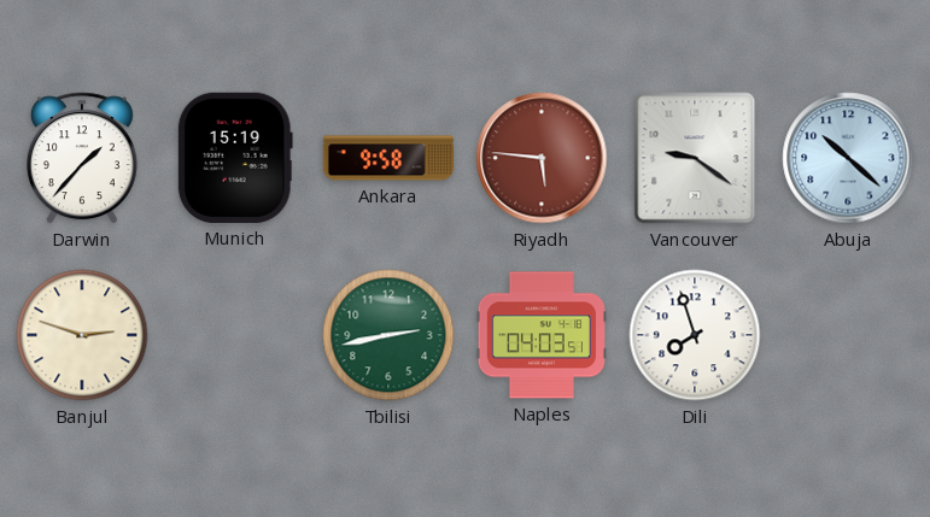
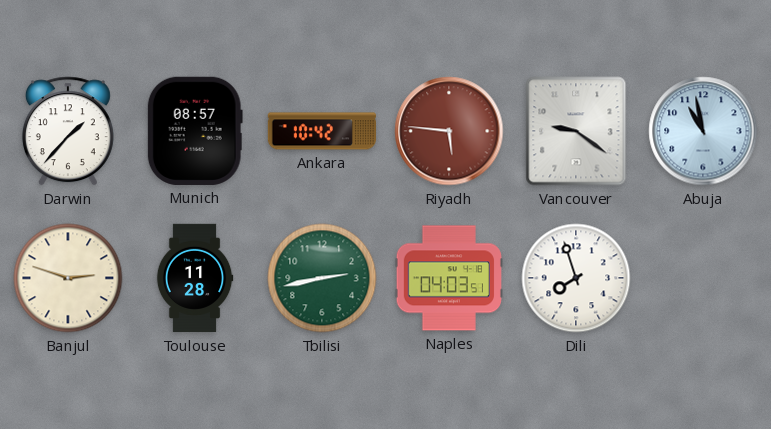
Munich: 15:19 -> 08:57 (195, 131)
Ankara: 9:58 -> 10:42 (322, 131)
Abuja: 10:22 -> 10:58 (703, 131)
Toulouse: none -> 11:28 (195, 278)
